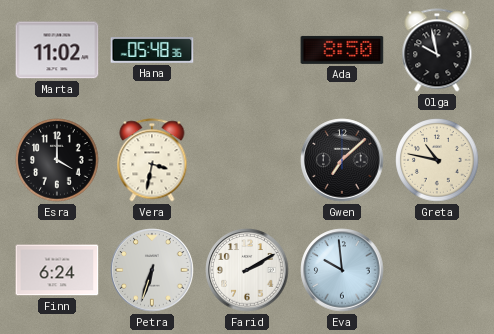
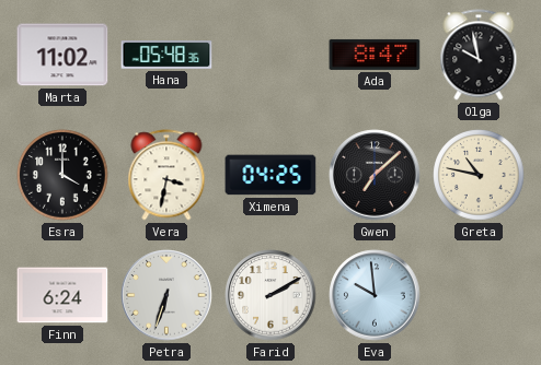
Ada: 8:50 -> 8:47 (375, 55)
Ximena: none -> 04:25 (270, 175)
